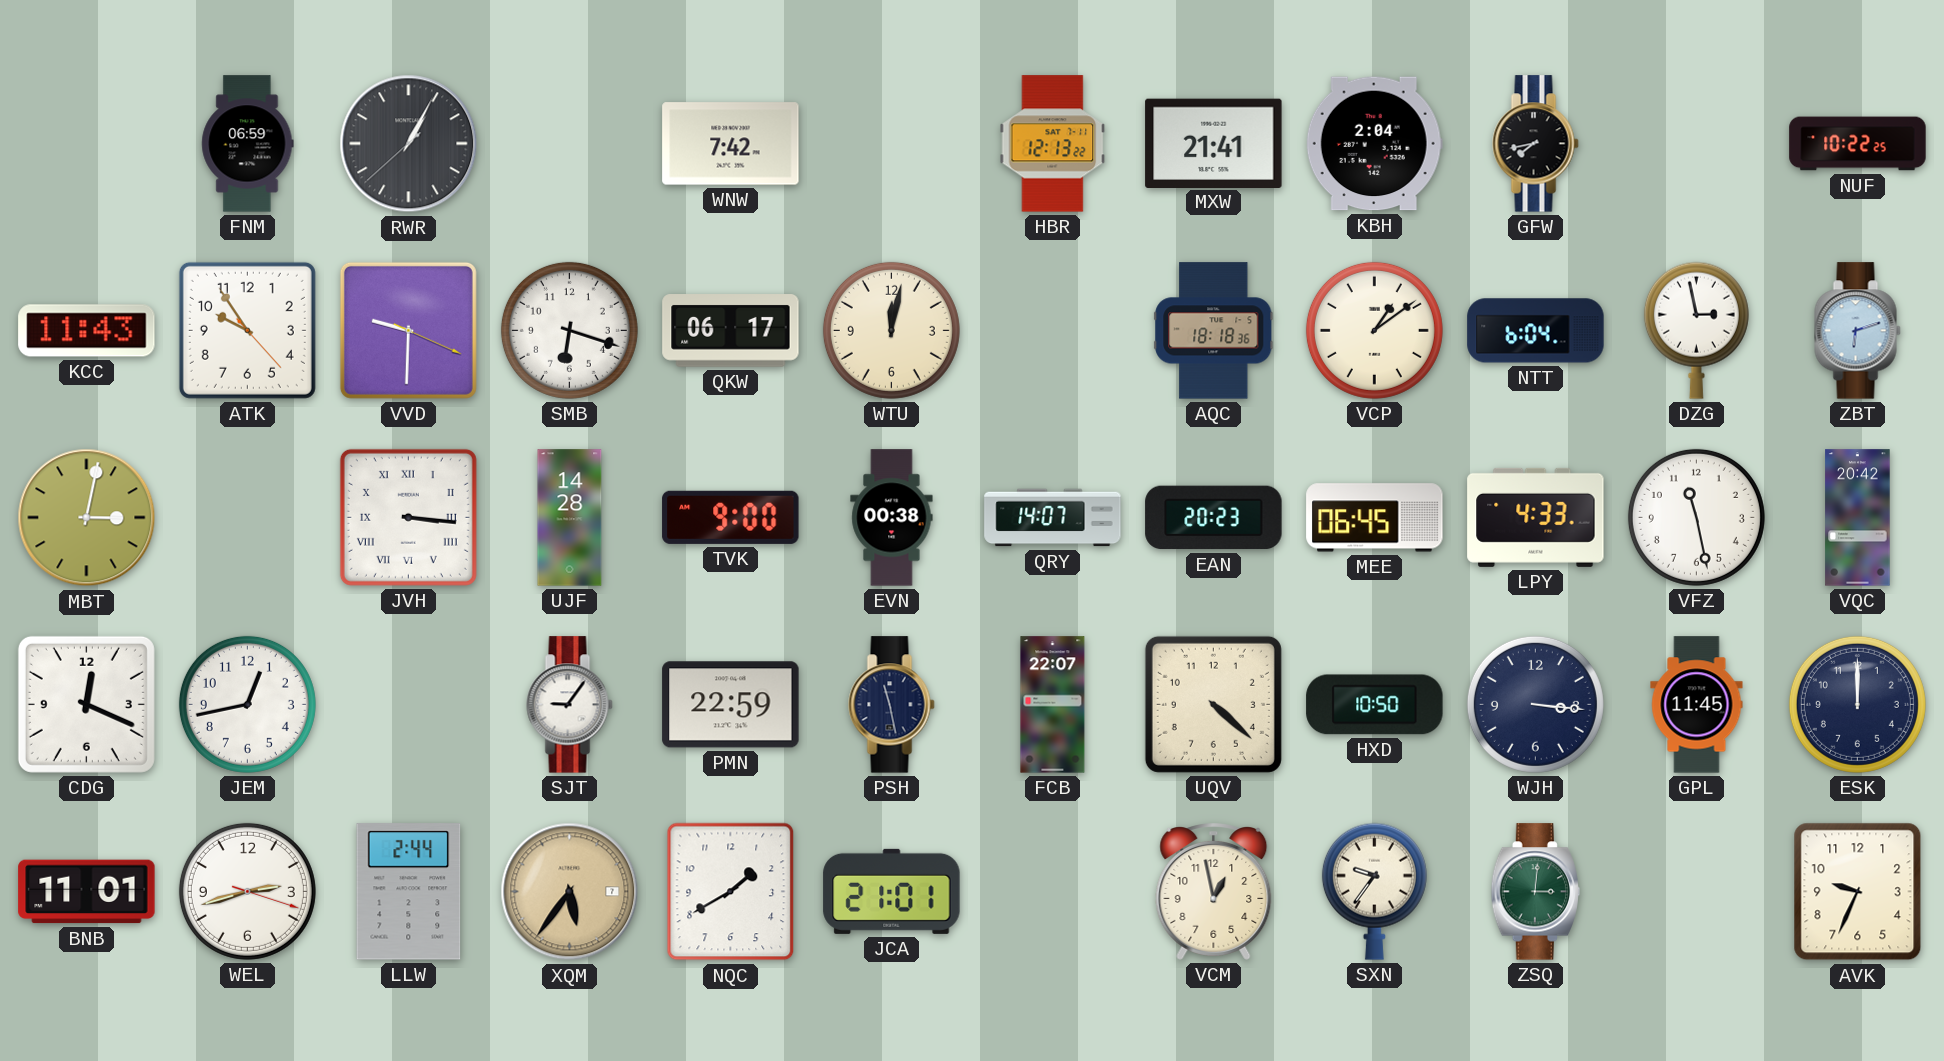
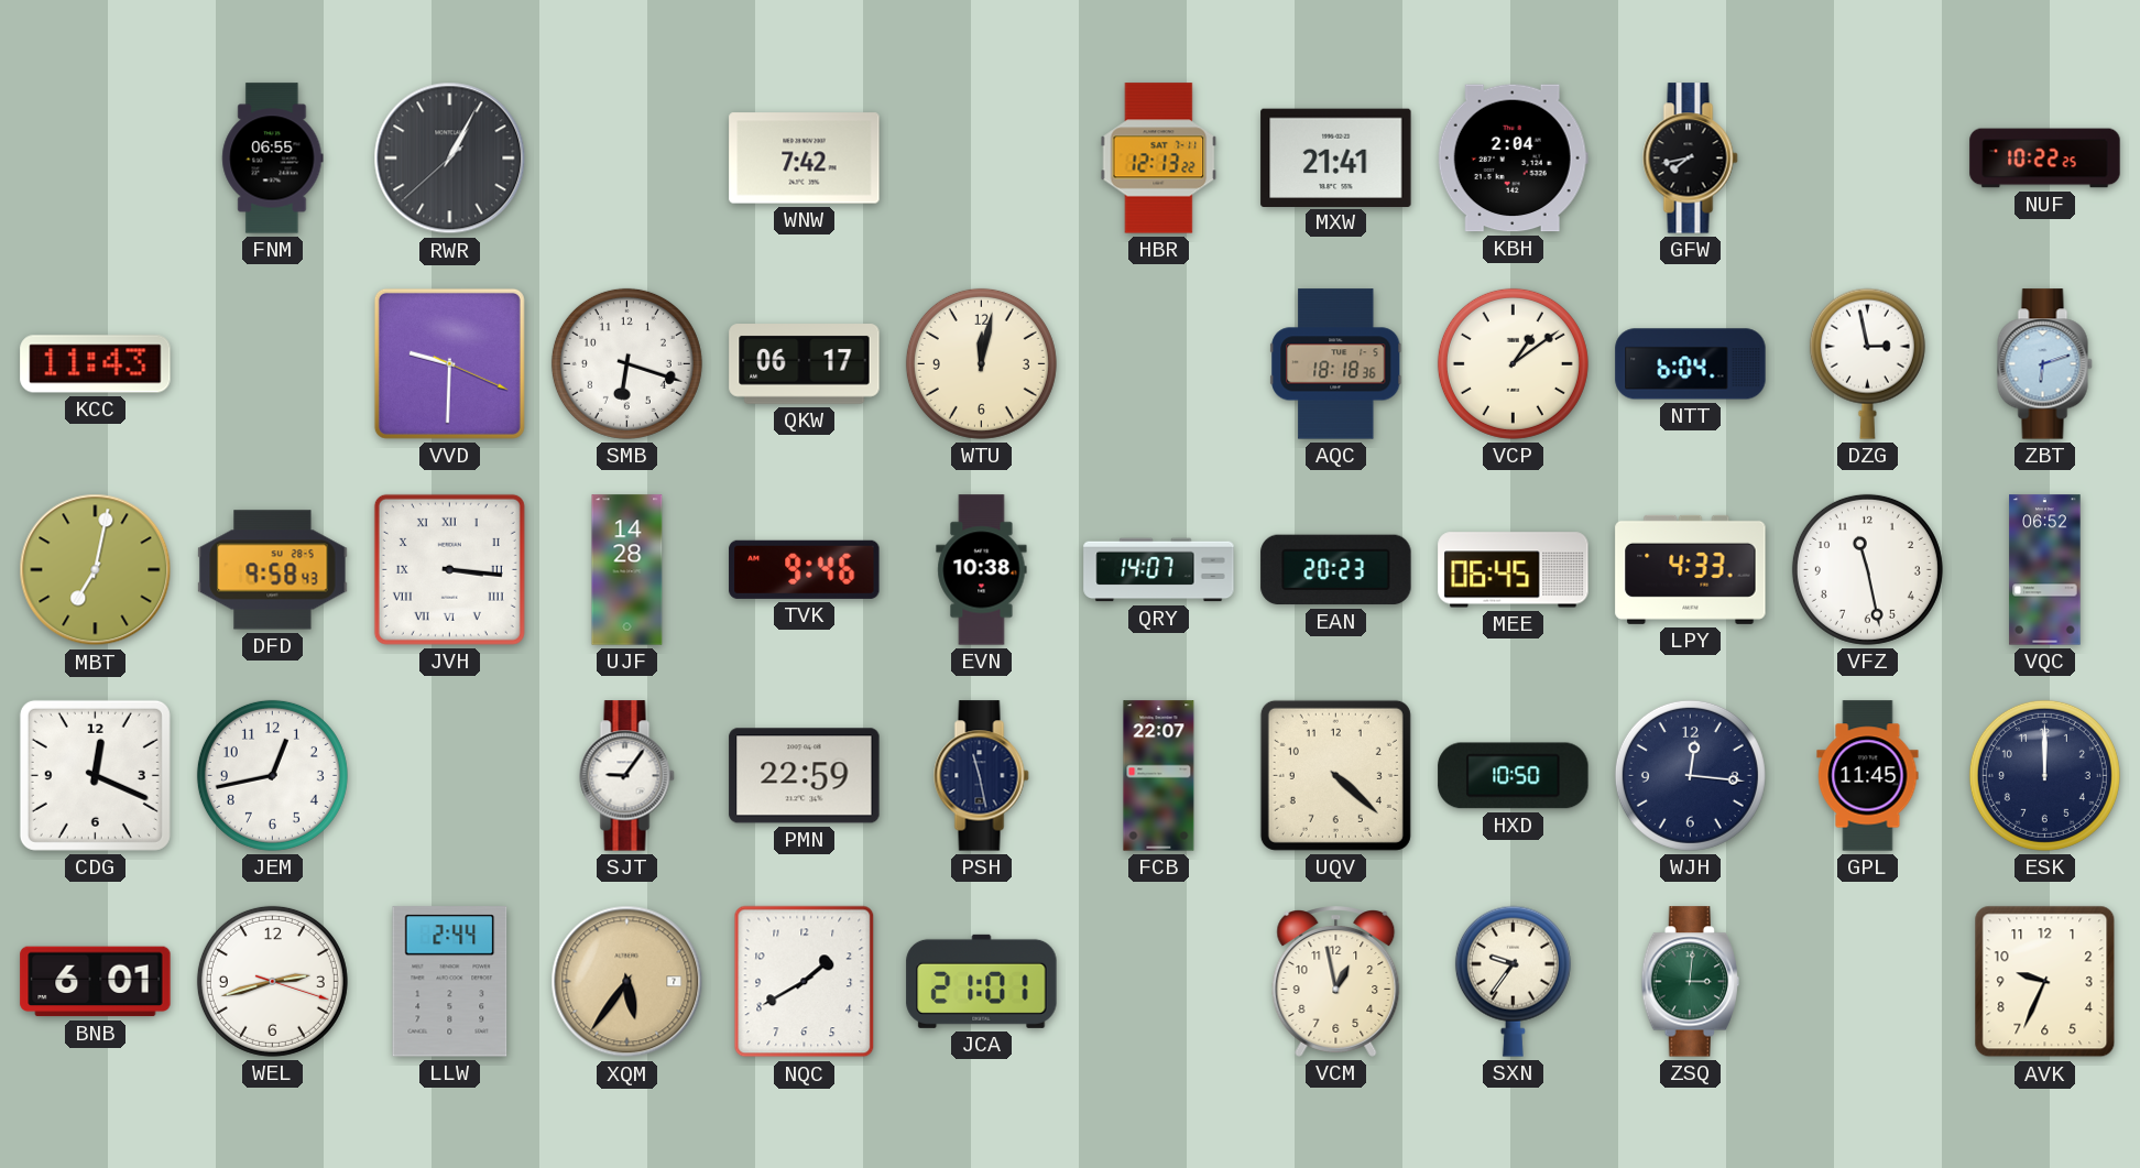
FNM: 06:59 -> 06:55 (273, 159)
ATK: 9:54 -> none (247, 330)
MBT: 3:02 -> 7:02 (96, 570)
DFD: none -> 9:58 (273, 570)
TVK: 9:00 -> 9:46 (805, 569)
EVN: 00:38 -> 10:38 (982, 570)
VQC: 20:42 -> 06:52 (2045, 570)
WJH: 3:16 -> 12:16 (1690, 775)
BNB: 11:01 -> 6:01 (96, 982)
